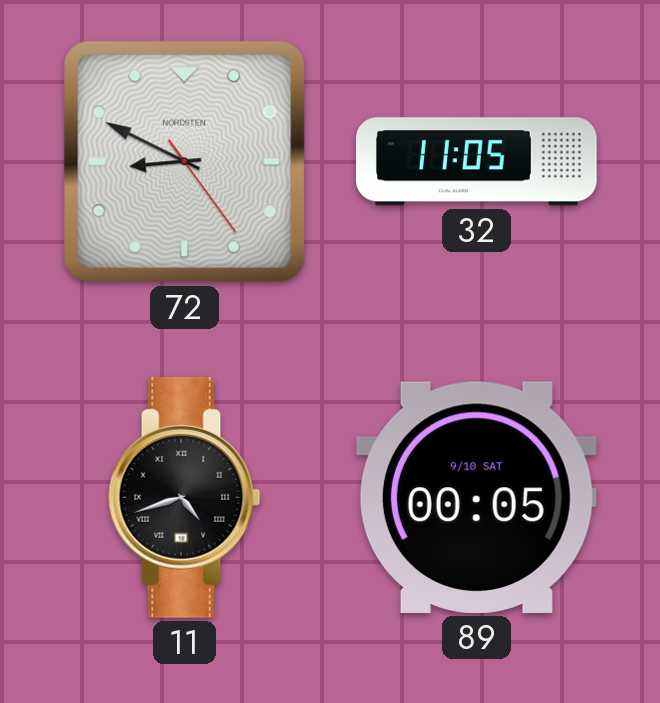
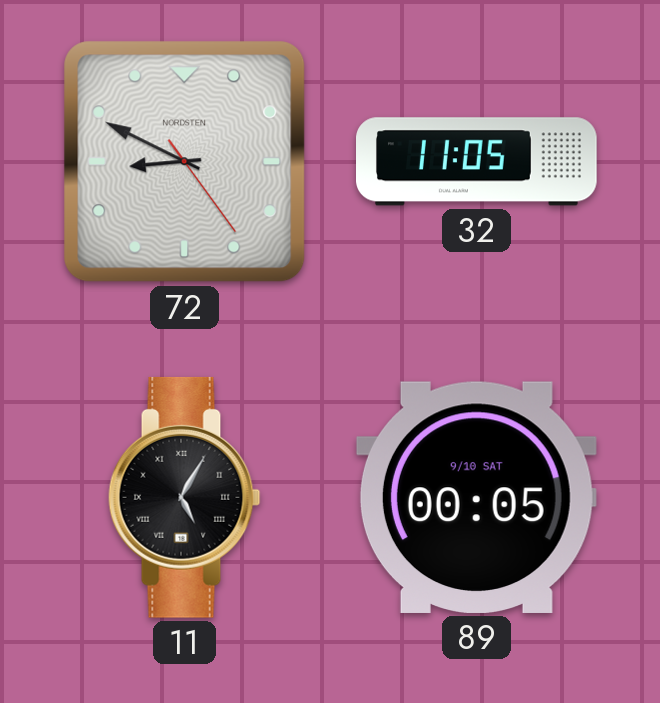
11: 4:42 -> 5:05 (185, 497)
